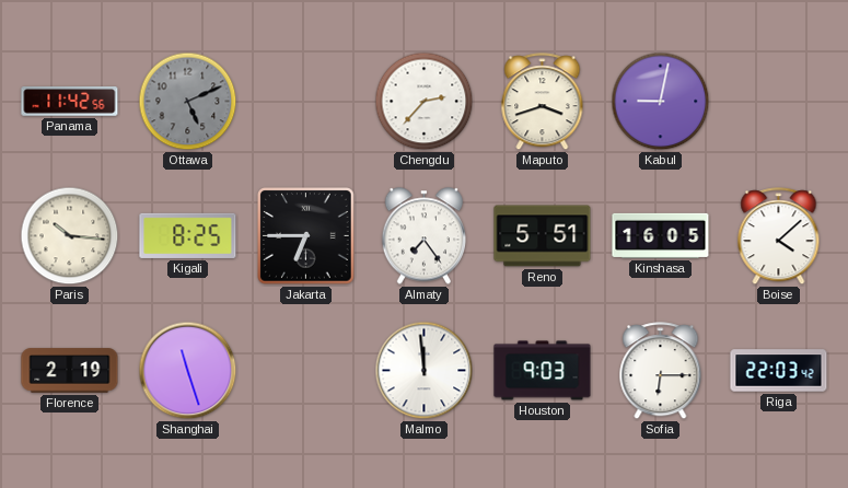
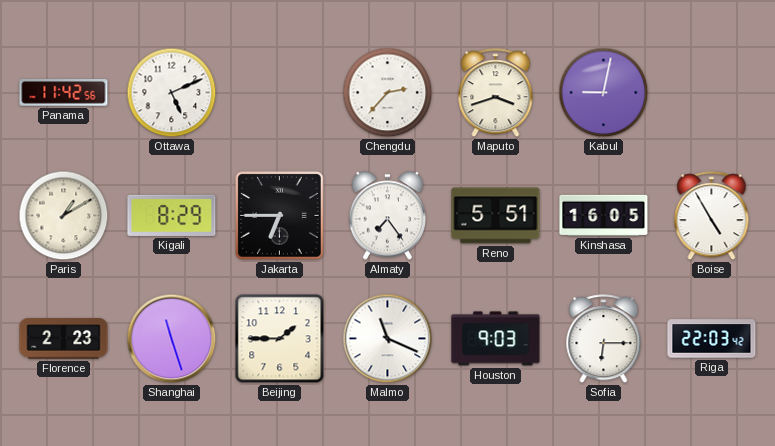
Ottawa dial: grey -> white (172, 93)
Paris: 10:16 -> 1:10 (64, 216)
Kigali: 8:25 -> 8:29 (172, 215)
Boise: 4:08 -> 4:55 (712, 216)
Florence: 2:19 -> 2:23 (64, 339)
Beijing: none -> 1:45 (280, 339)
Malmo: 11:59 -> 11:19 (388, 339)
